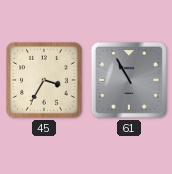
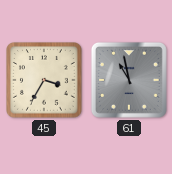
61: 10:55 -> 10:58 (129, 80)
